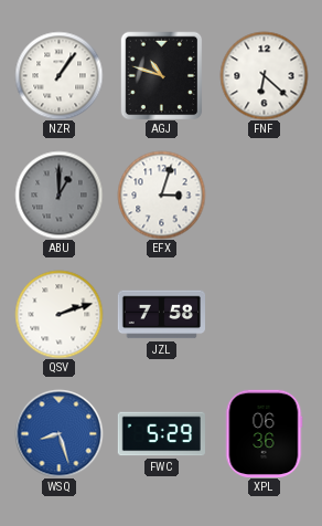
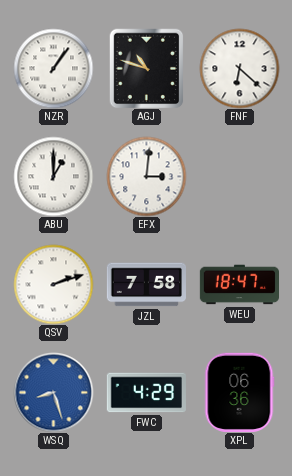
ABU dial: grey -> white (53, 176)
EFX: 3:03 -> 3:01 (146, 176)
WEU: none -> 18:47 (239, 285)
FWC: 5:29 -> 4:29 (146, 393)
